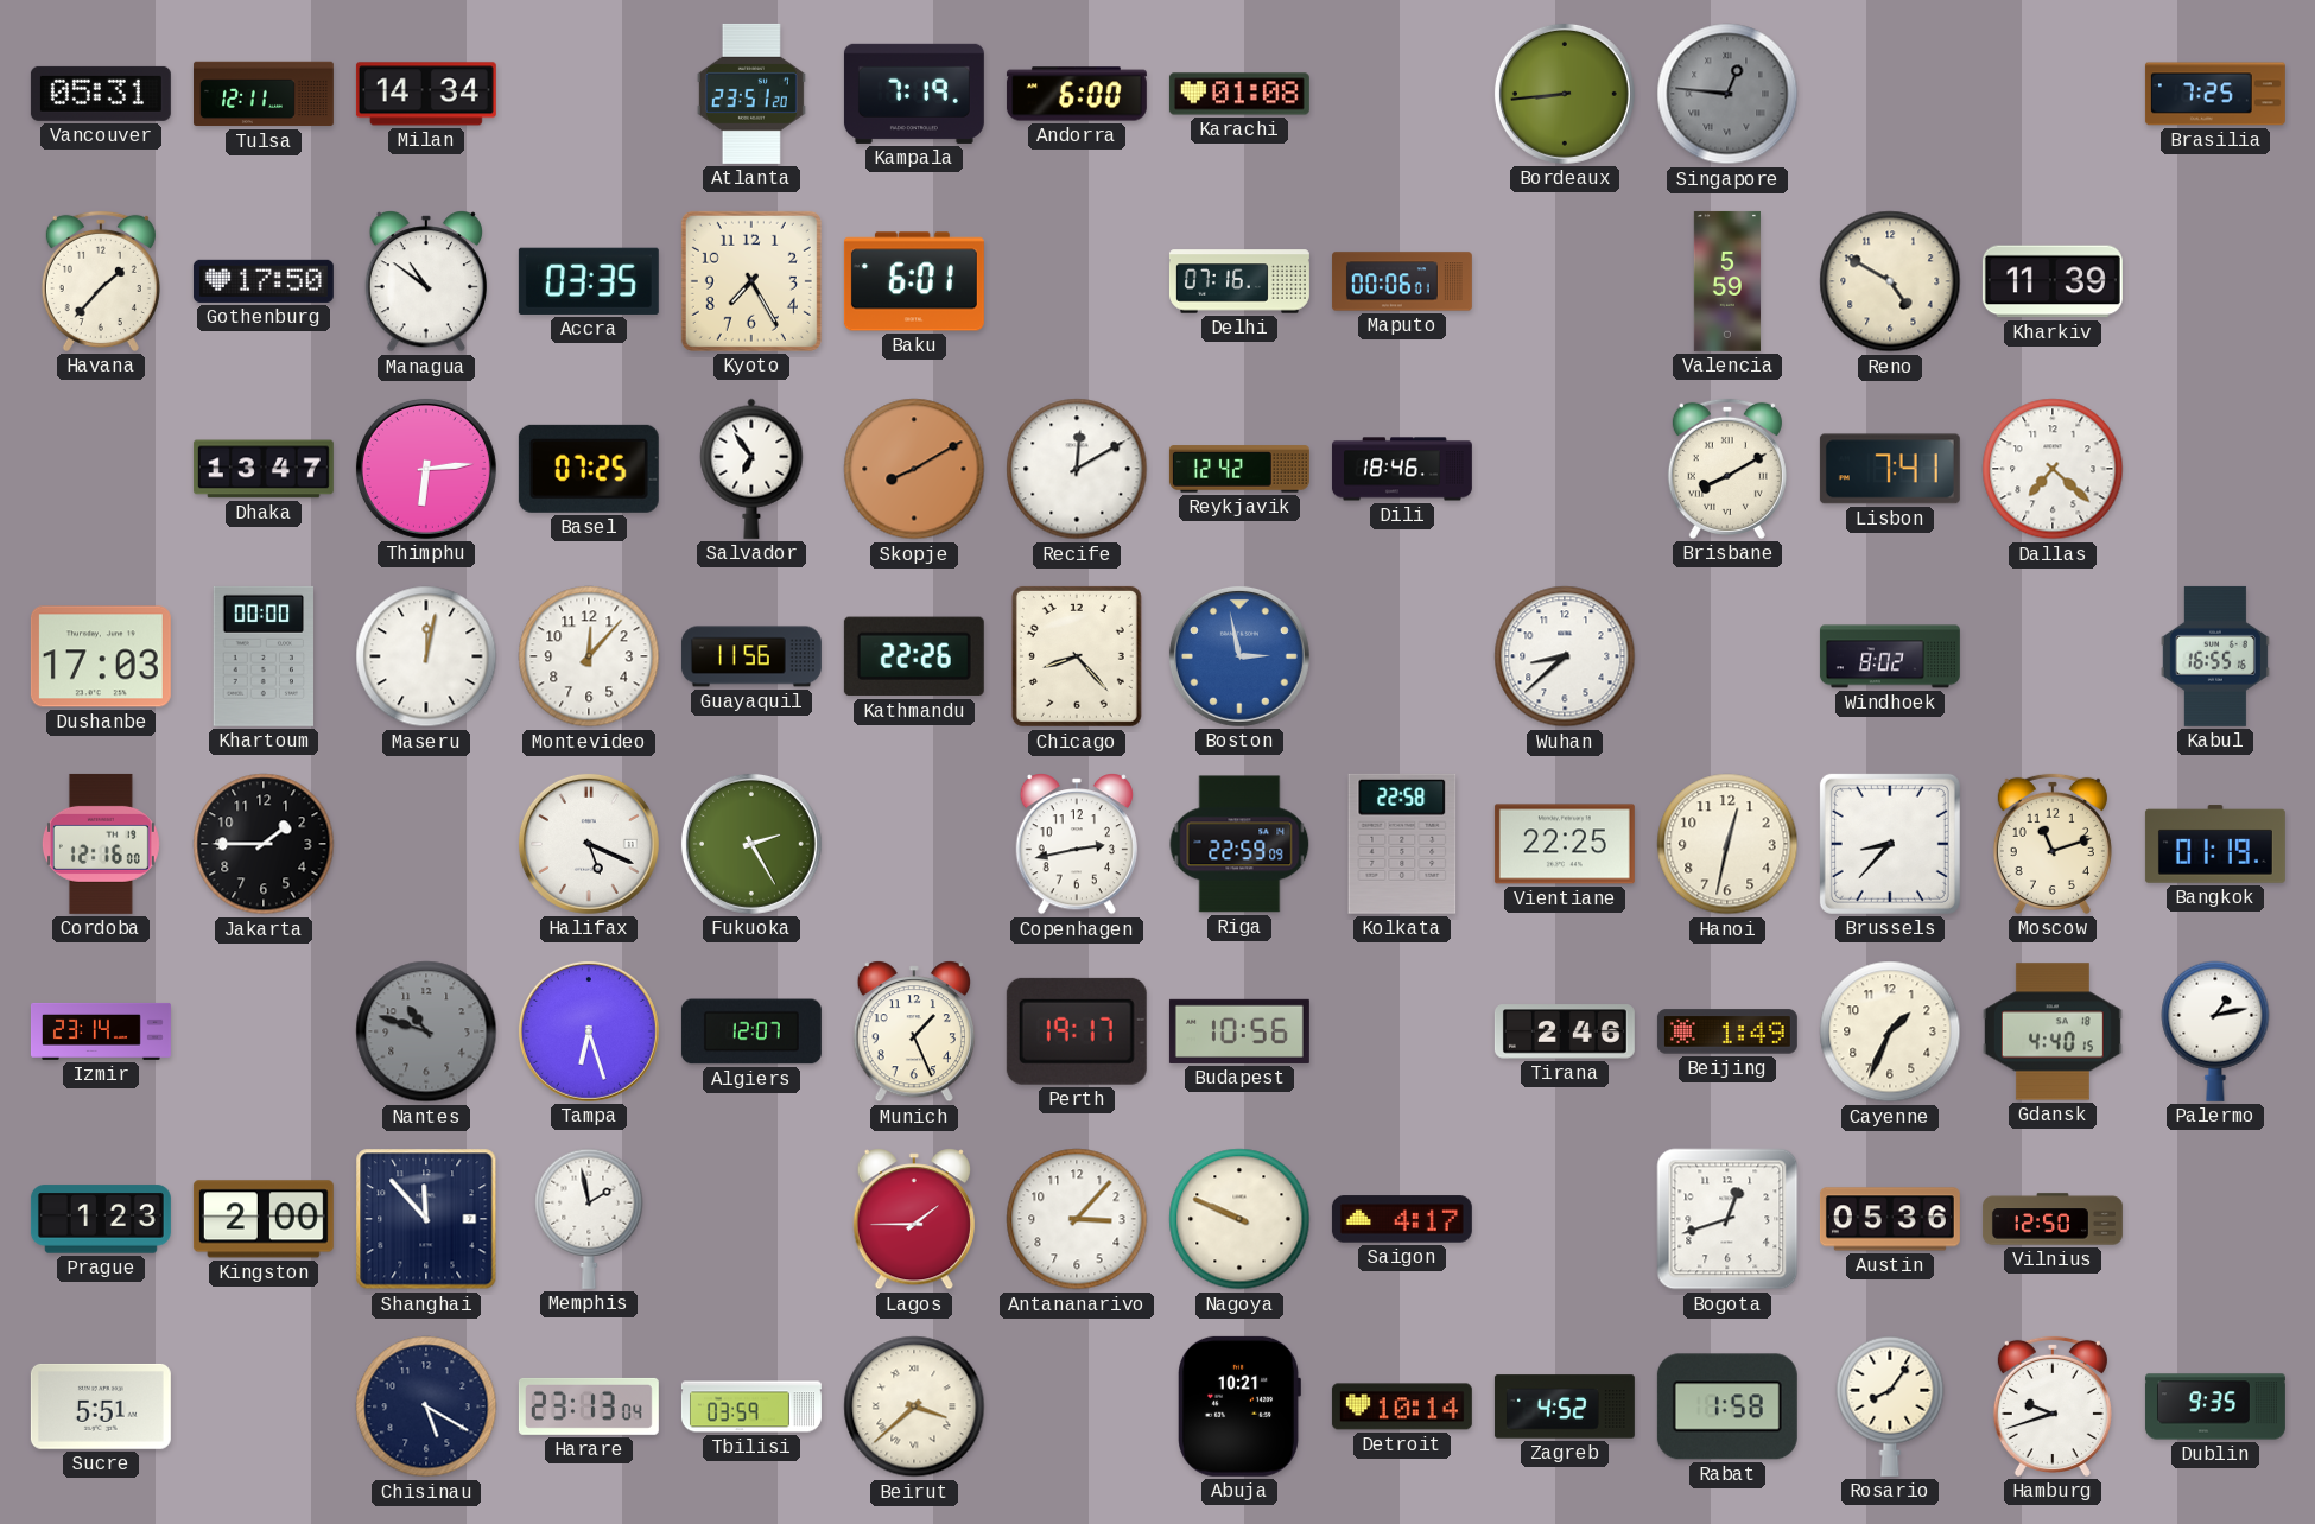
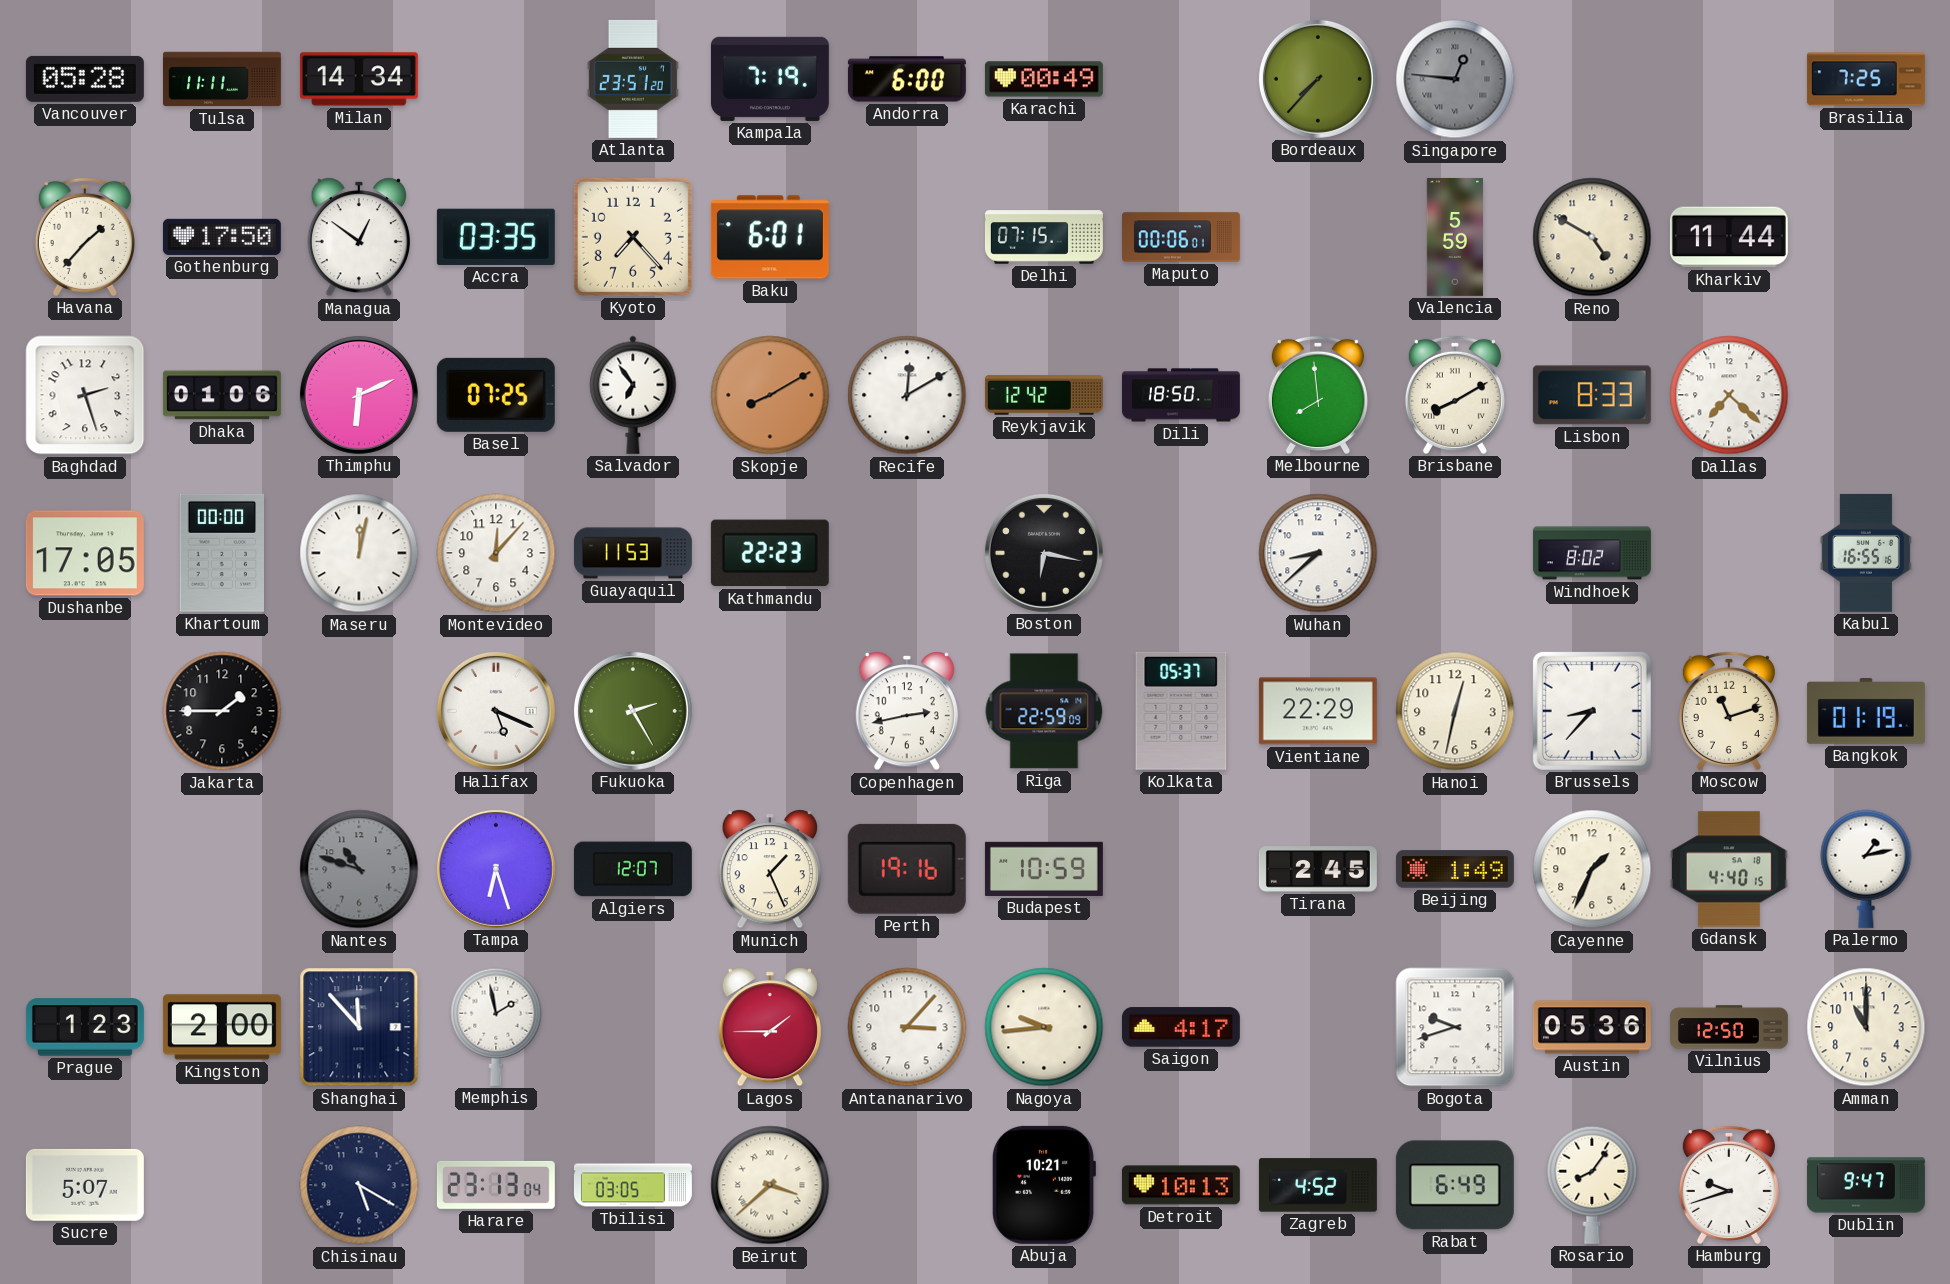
Vancouver: 05:31 -> 05:28 (85, 79)
Tulsa: 12:11 -> 11:11 (222, 79)
Karachi: 01:08 -> 00:49 (1044, 79)
Bordeaux: 8:44 -> 7:37 (1318, 79)
Managua: 10:51 -> 12:51 (359, 237)
Kyoto: 7:25 -> 7:23 (633, 237)
Delhi: 07:16 -> 07:15 (1044, 237)
Kharkiv: 11:39 -> 11:44 (1729, 237)
Baghdad: none -> 2:27 (85, 395)
Dhaka: 13:47 -> 01:06 (222, 395)
Thimphu: 6:14 -> 6:11 (359, 395)
Dili: 18:46 -> 18:50 (1181, 395)
Melbourne: none -> 7:59 (1318, 395)
Lisbon: 7:41 -> 8:33 (1592, 395)
Dushanbe: 17:03 -> 17:05 (85, 553)
Guayaquil: 11:56 -> 11:53 (633, 553)
Kathmandu: 22:26 -> 22:23 (770, 553)
Chicago: 8:23 -> none (1077, 656)
Boston: 2:58 -> 6:17 (1044, 553)
Boston dial: blue -> black (1044, 553)
Cordoba: 12:16 -> none (101, 844)
Kolkata: 22:58 -> 05:37 (1181, 711)
Vientiane: 22:25 -> 22:29 (1318, 711)
Izmir: 23:14 -> none (101, 1031)
Perth: 19:17 -> 19:16 (907, 869)
Budapest: 10:56 -> 10:59 (1044, 869)
Tirana: 2:46 -> 2:45 (1318, 869)
Nagoya: 9:49 -> 9:44 (1044, 1027)
Bogota: 12:42 -> 9:42 (1455, 1027)
Amman: none -> 11:00 (1866, 1027)
Sucre: 5:51 -> 5:07 (85, 1185)
Tbilisi: 03:59 -> 03:05 (633, 1185)
Detroit: 10:14 -> 10:13 (1181, 1185)
Rabat: 1:58 -> 6:49 (1455, 1185)
Dublin: 9:35 -> 9:47 (1866, 1185)
